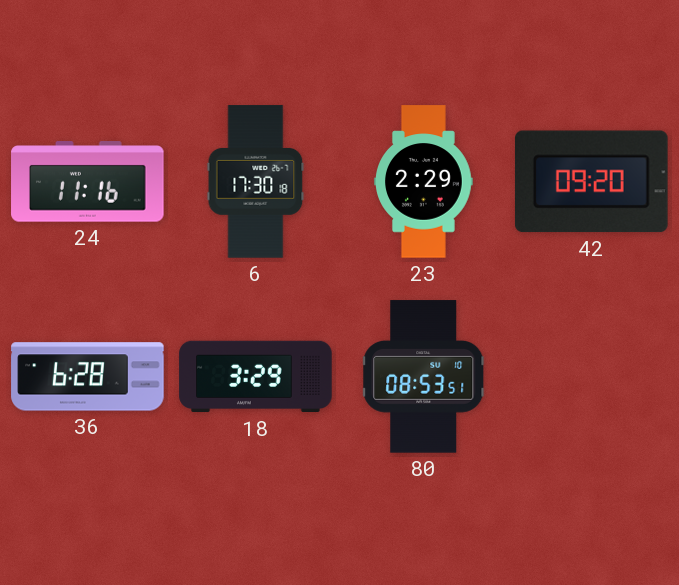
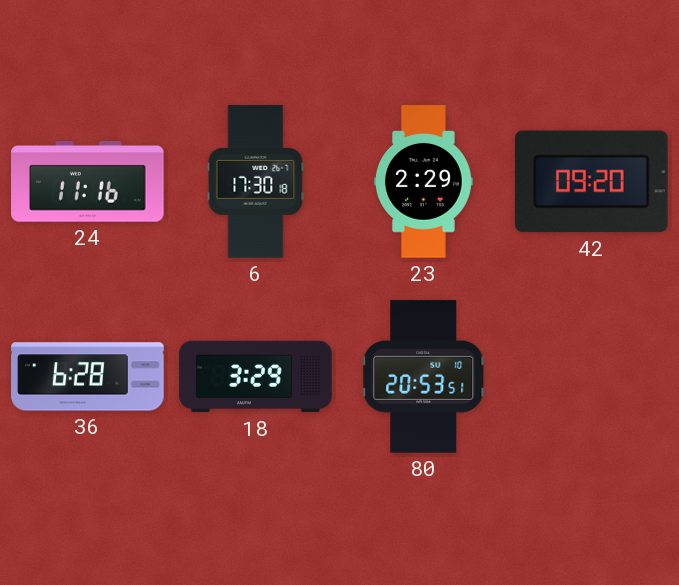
80: 08:53 -> 20:53 (424, 377)
